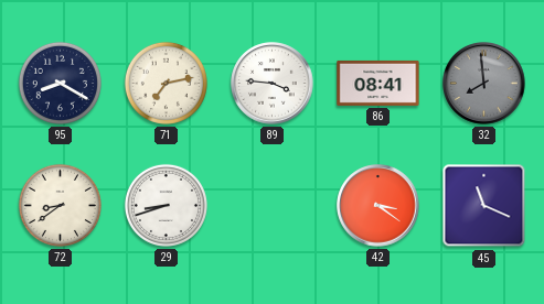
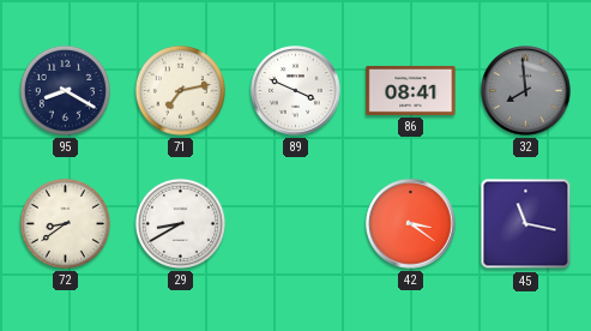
89: 3:46 -> 3:49 (296, 91)
29: 8:42 -> 8:40 (180, 223)
45: 11:19 -> 11:17 (526, 224)
